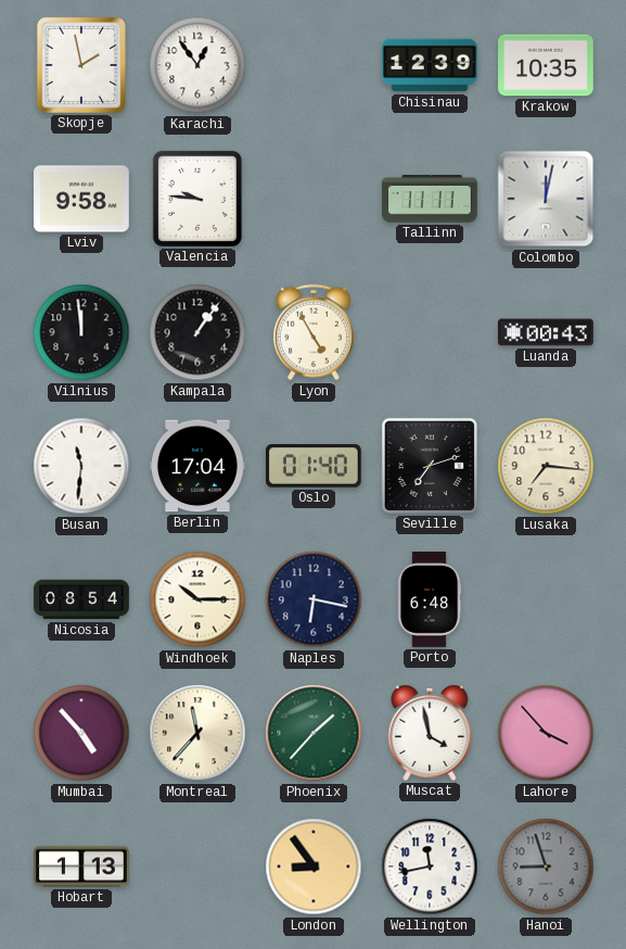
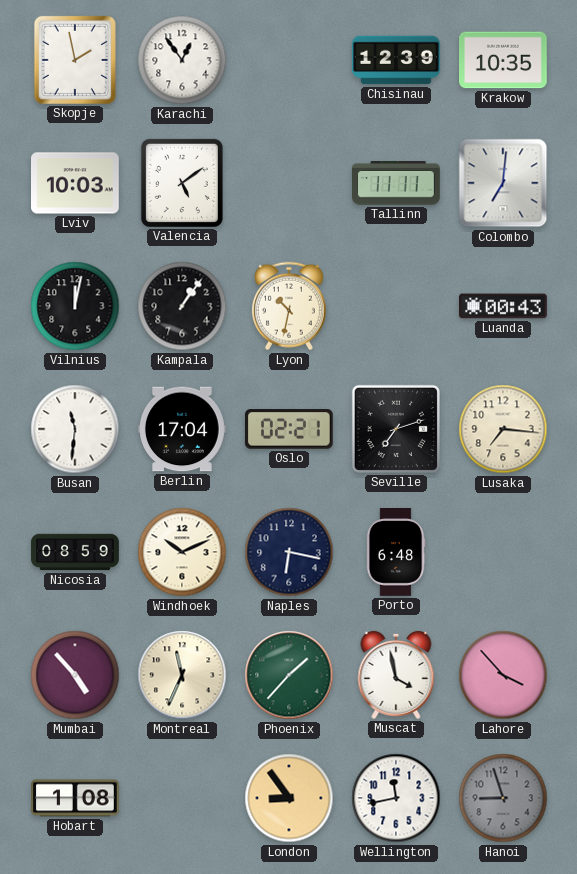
Lviv: 9:58 -> 10:03 (76, 183)
Valencia: 9:46 -> 5:09 (182, 183)
Colombo: 12:02 -> 7:01 (503, 183)
Vilnius: 11:59 -> 12:02 (75, 306)
Lyon: 4:55 -> 10:32 (289, 306)
Oslo: 01:40 -> 02:21 (289, 429)
Nicosia: 08:54 -> 08:59 (75, 552)
Windhoek: 10:15 -> 10:11 (182, 552)
Montreal: 11:37 -> 11:34 (182, 675)
Hobart: 1:13 -> 1:08 (75, 798)
